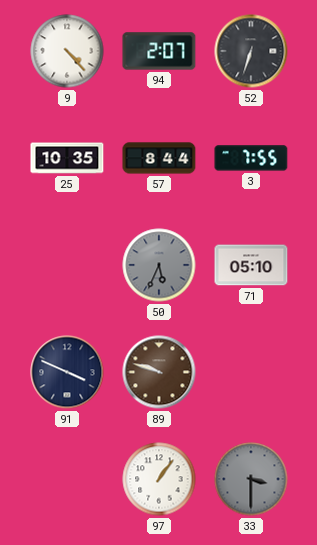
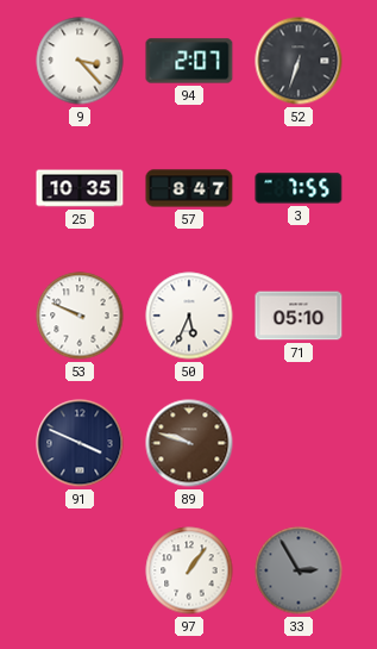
9: 4:23 -> 3:23 (80, 61)
57: 8:44 -> 8:47 (189, 188)
53: none -> 9:49 (80, 316)
50 dial: grey -> white (189, 316)
33: 3:30 -> 2:55 (299, 570)
